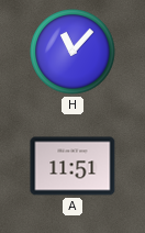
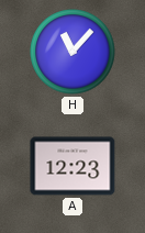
A: 11:51 -> 12:23 (72, 166)
